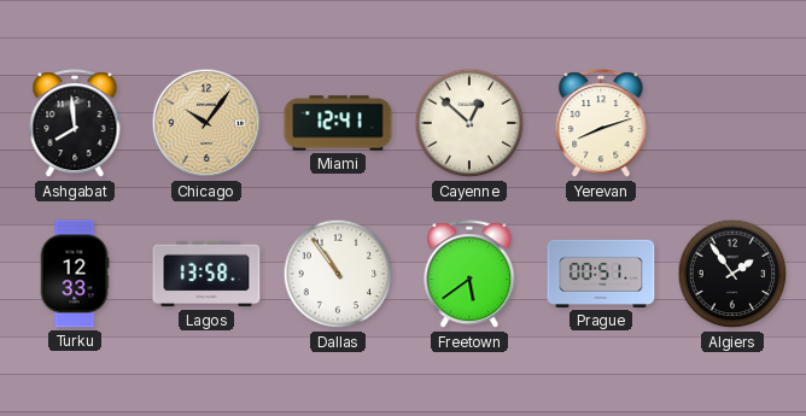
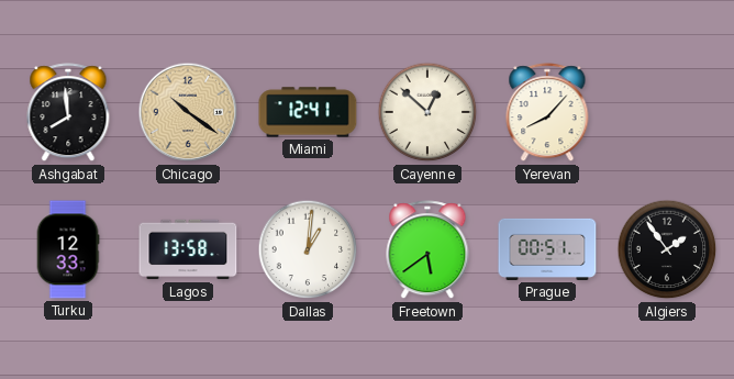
Chicago: 10:06 -> 10:21 (188, 112)
Yerevan: 8:12 -> 8:07 (547, 113)
Dallas: 10:54 -> 1:01 (308, 249)
